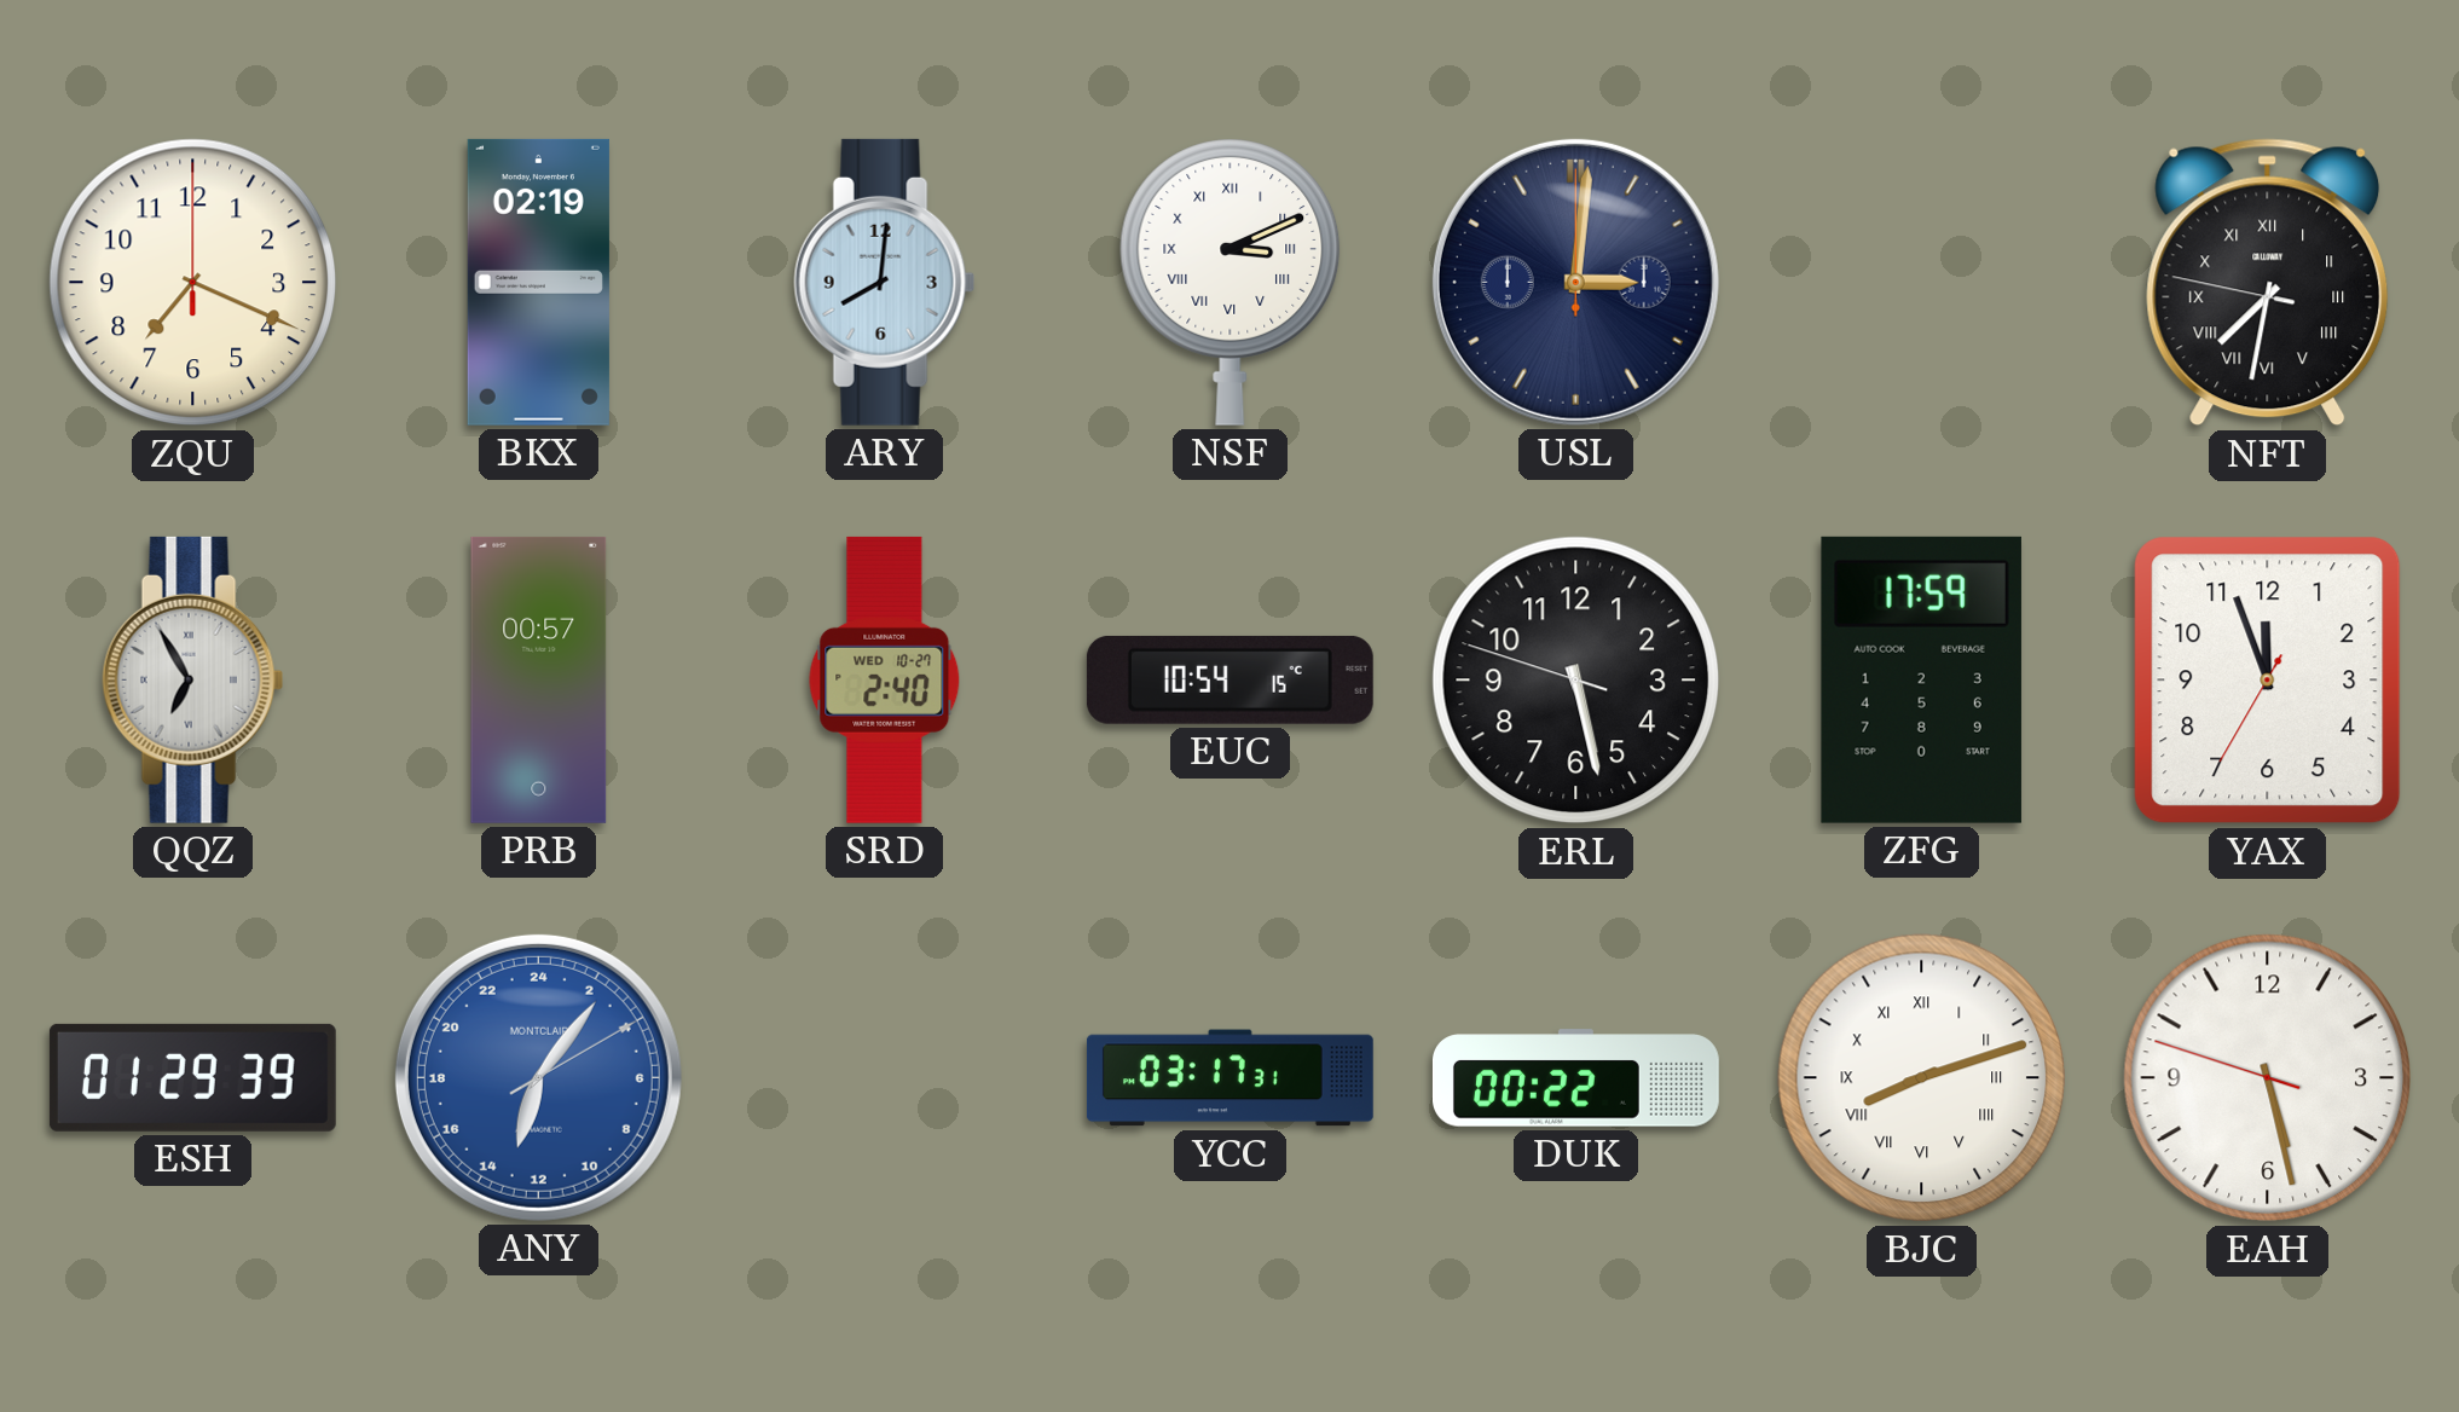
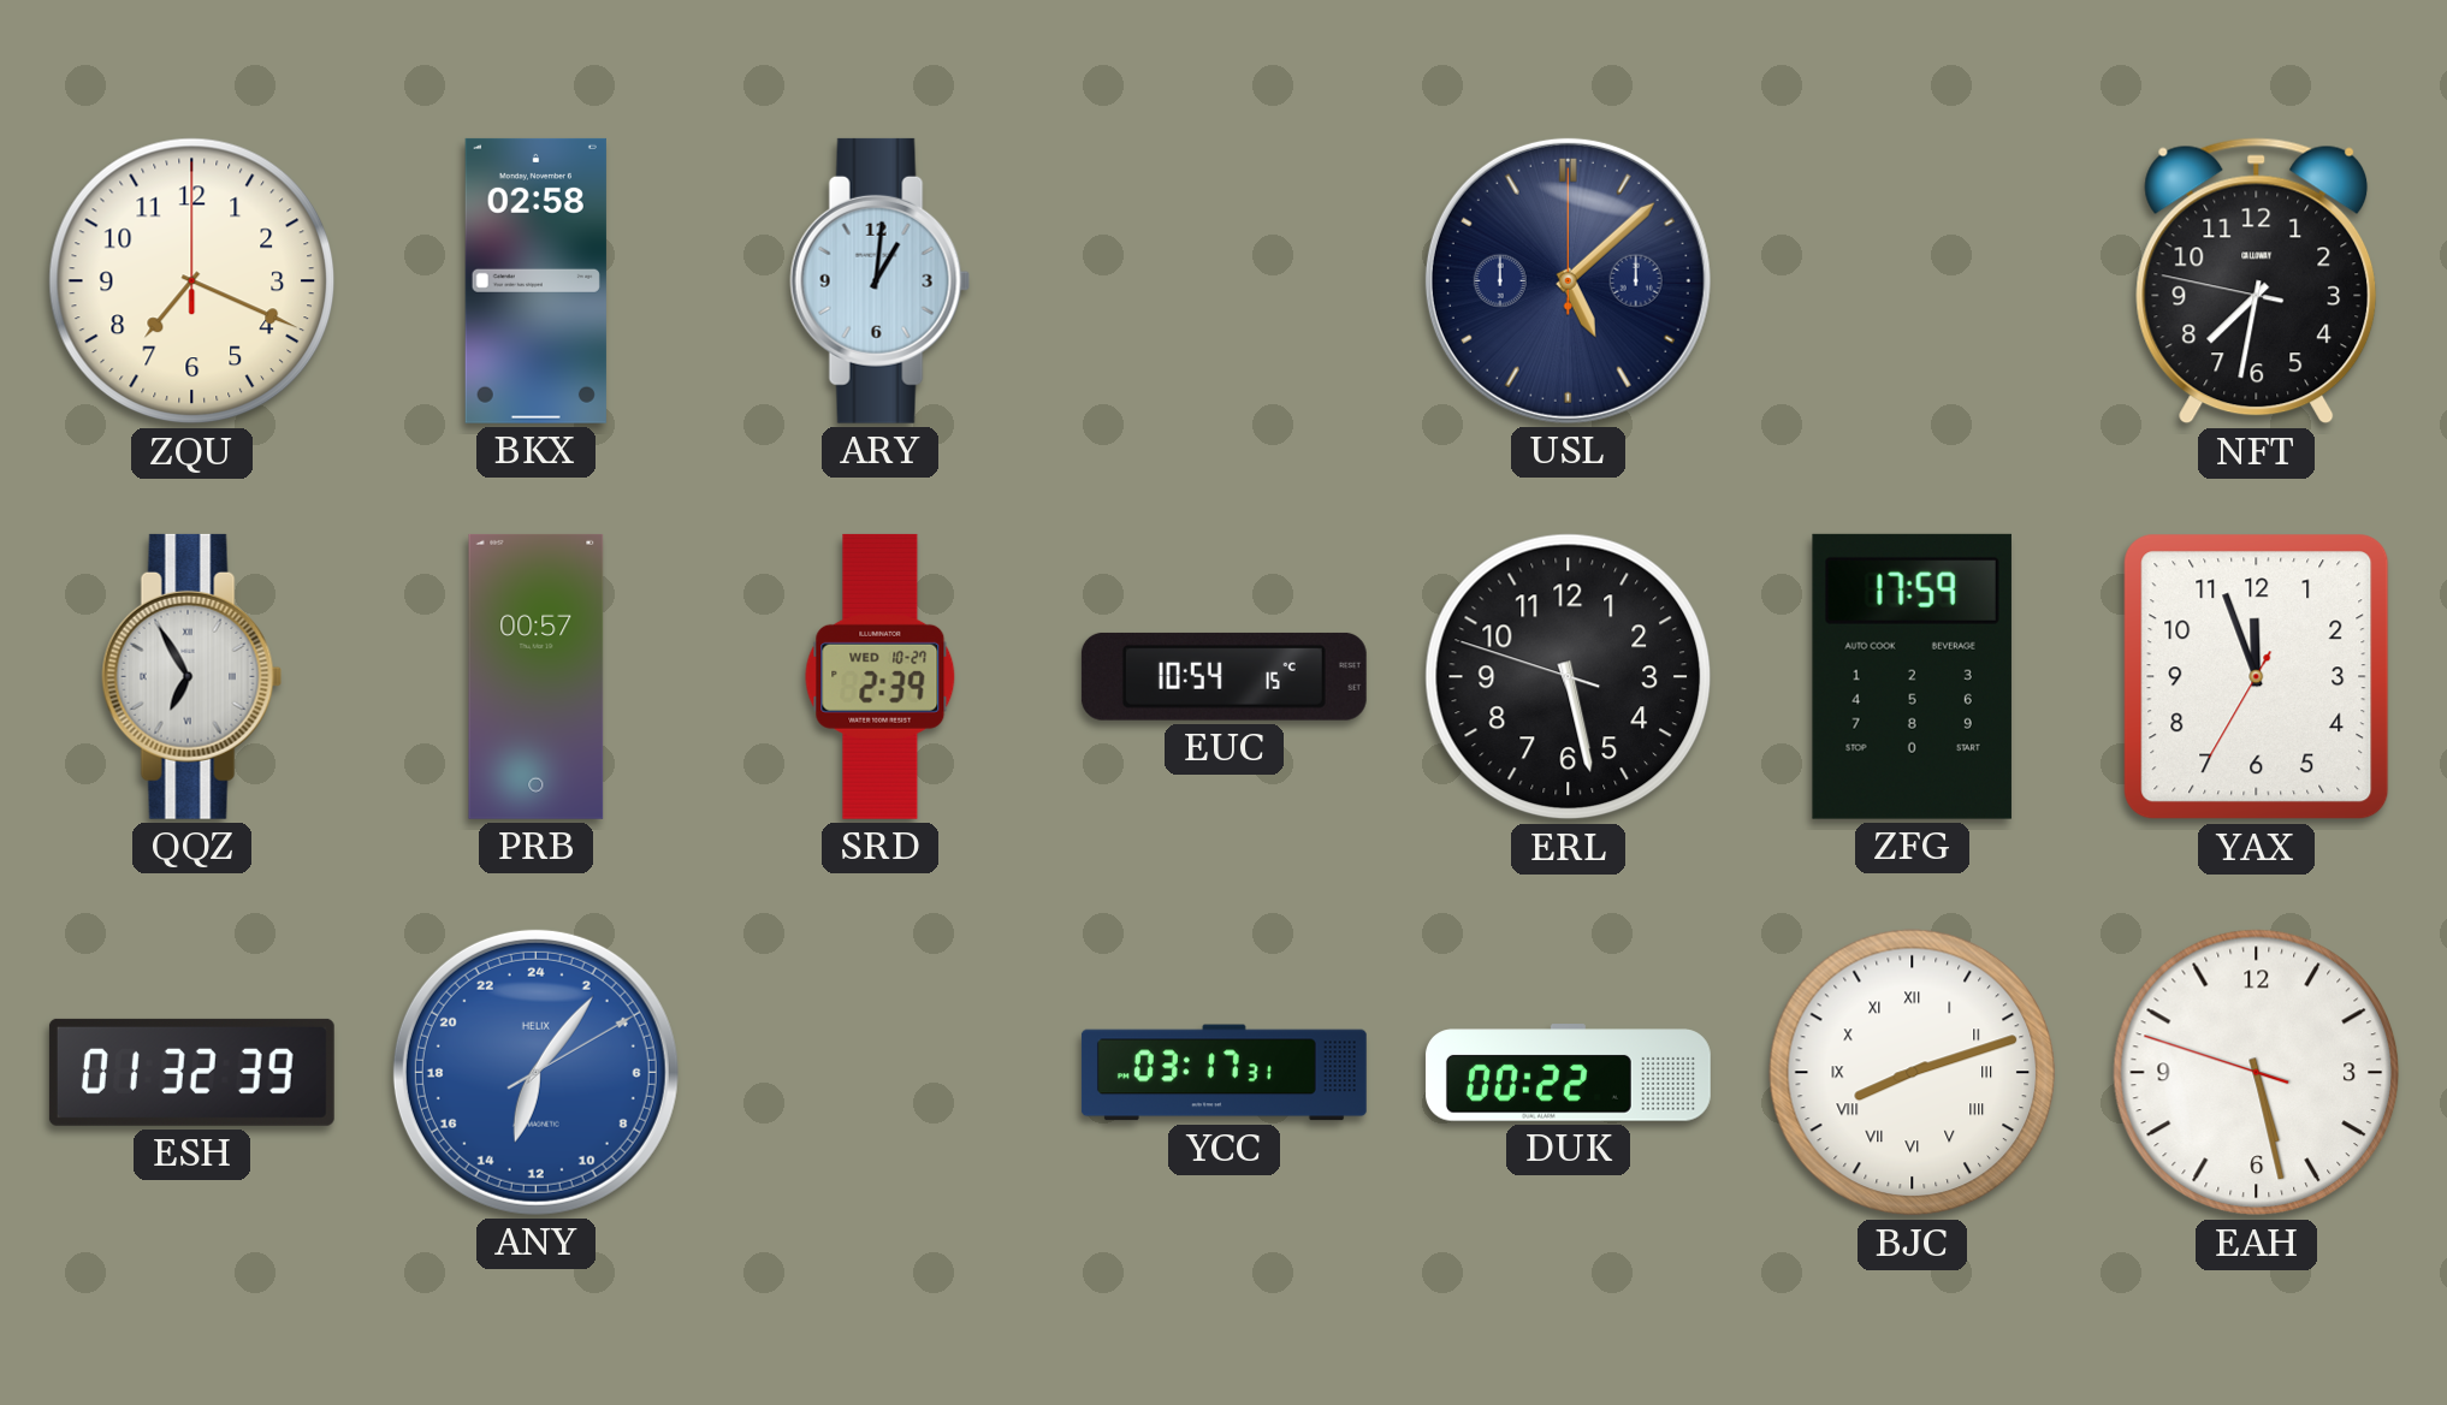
BKX: 02:19 -> 02:58 (535, 280)
ARY: 8:01 -> 1:01 (881, 280)
NSF: 3:11 -> none (1231, 282)
USL: 3:01 -> 5:08 (1568, 280)
NFT numerals: Roman -> Arabic (2257, 281)
SRD: 2:40 -> 2:39 (881, 676)
ESH: 01:29 -> 01:32 (191, 1072)
ANY brand: MONTCLAIR -> HELIX (535, 1072)
